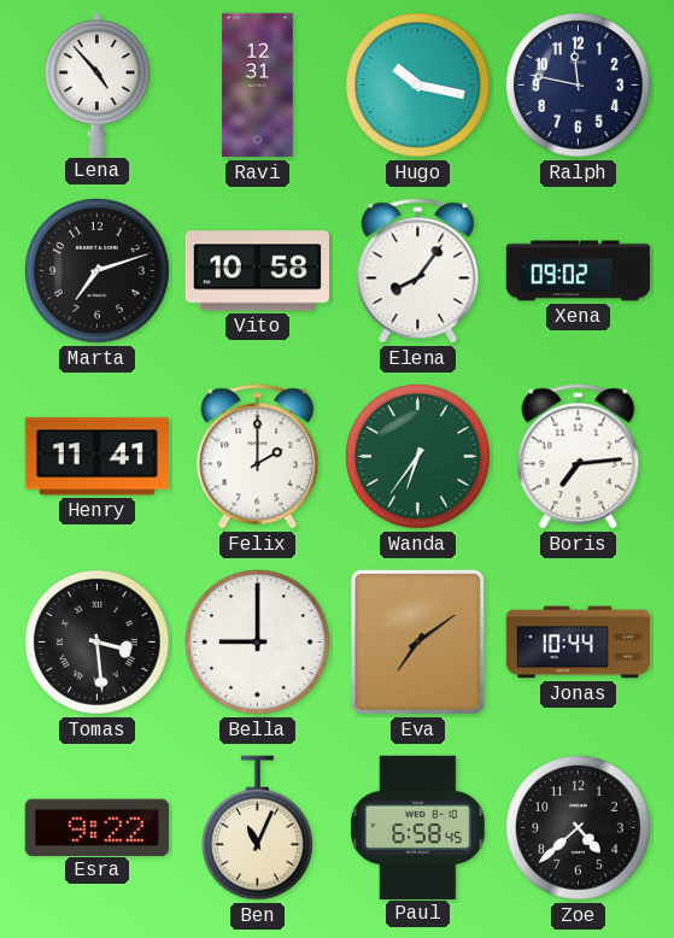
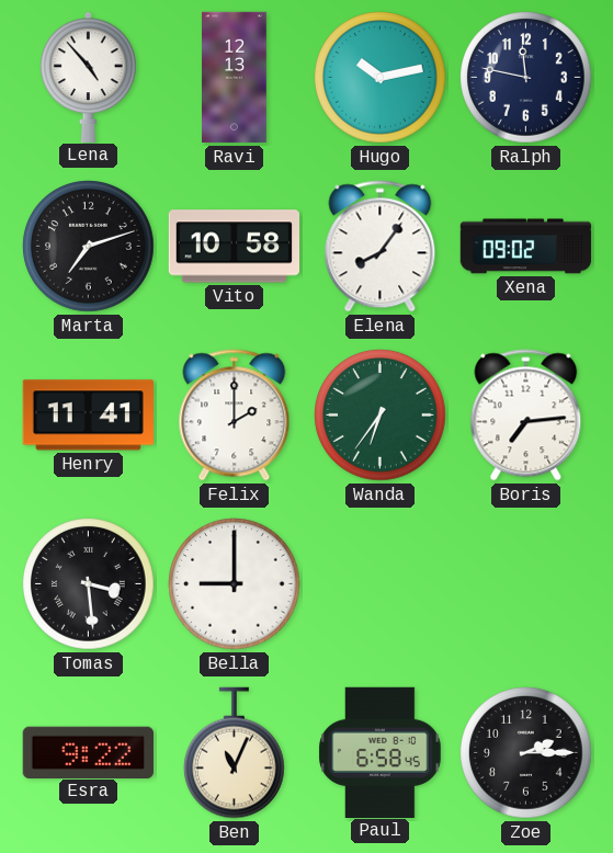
Ravi: 12:31 -> 12:13 (235, 78)
Hugo: 10:17 -> 10:13 (381, 78)
Eva: 7:09 -> none (417, 641)
Jonas: 10:44 -> none (579, 643)
Zoe: 4:38 -> 2:15 (526, 753)
